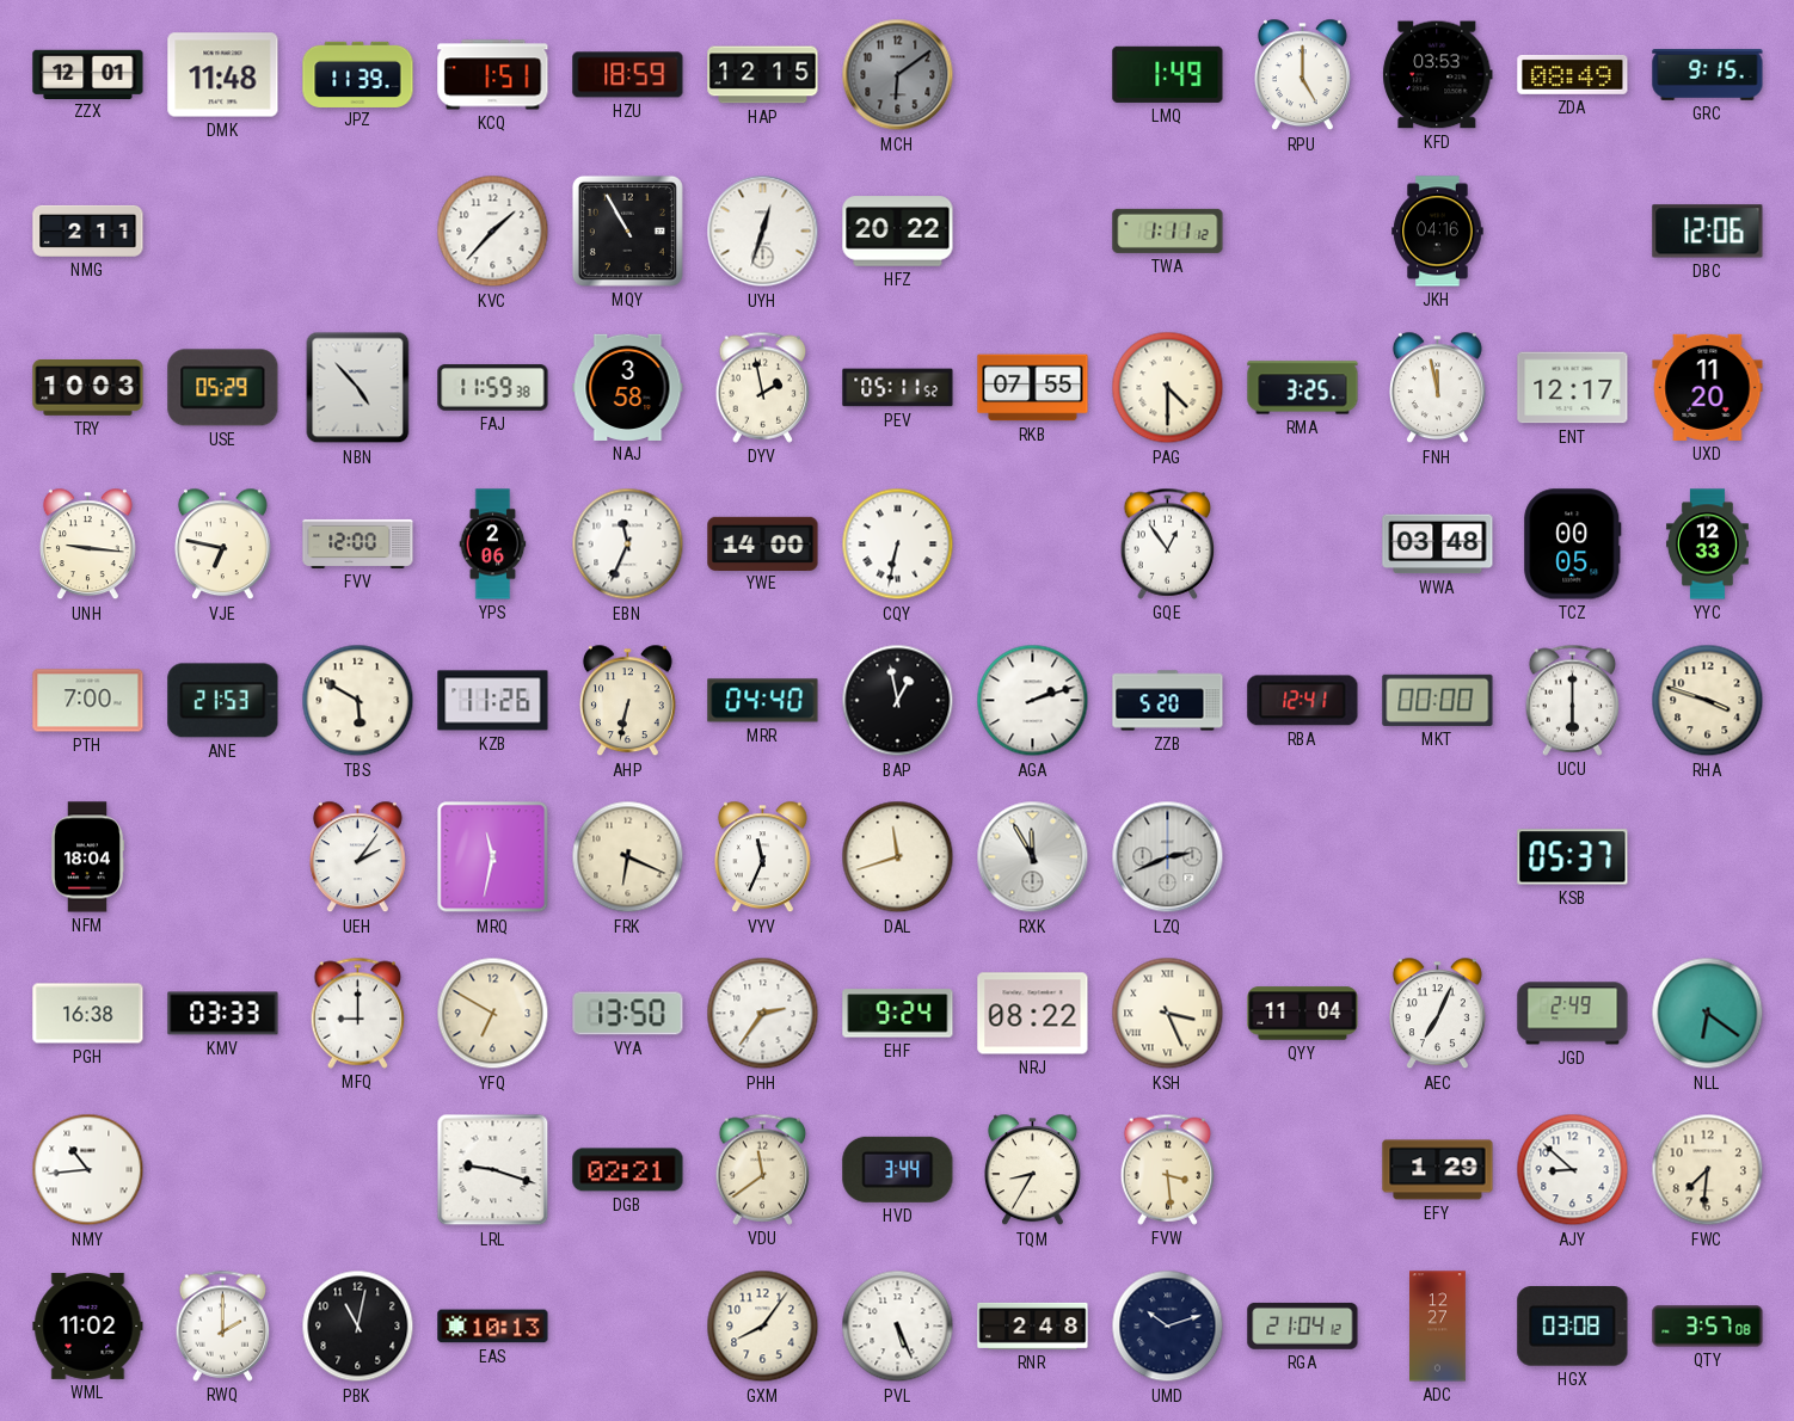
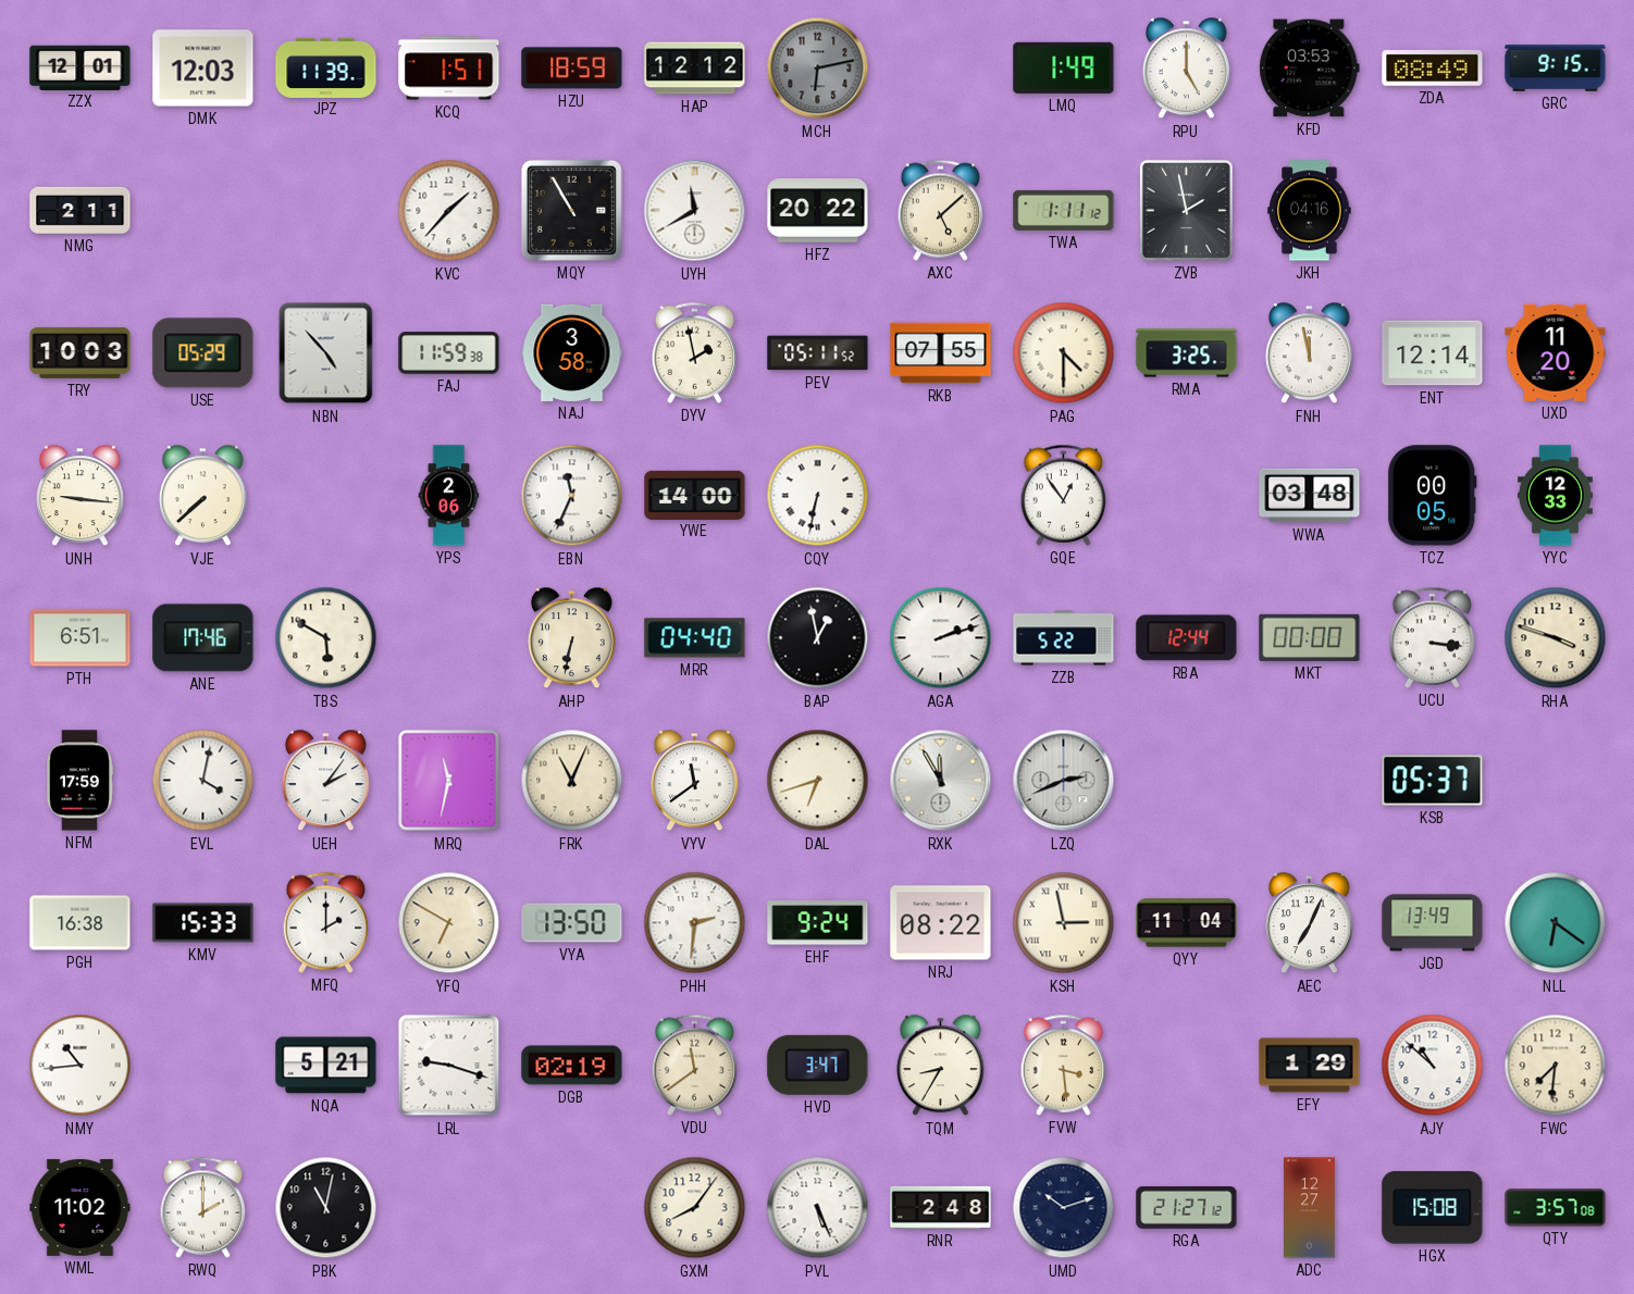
DMK: 11:48 -> 12:03 (203, 69)
HAP: 12:15 -> 12:12 (695, 69)
MCH: 6:09 -> 6:13 (818, 69)
UYH: 12:33 -> 11:40 (695, 211)
AXC: none -> 5:08 (941, 210)
ZVB: none -> 1:58 (1186, 210)
DBC: 12:06 -> none (1708, 232)
ENT: 12:17 -> 12:14 (1433, 353)
VJE: 6:47 -> 7:38 (202, 496)
FVV: 12:00 -> none (358, 543)
PTH: 7:00 -> 6:51 (81, 638)
ANE: 21:53 -> 17:46 (203, 638)
KZB: 11:26 -> none (493, 701)
ZZB: 5:20 -> 5:22 (1064, 638)
RBA: 12:41 -> 12:44 (1187, 638)
UCU: 6:00 -> 3:16 (1433, 637)
NFM: 18:04 -> 17:59 (79, 781)
EVL: none -> 4:02 (203, 781)
FRK: 6:19 -> 11:04 (572, 781)
VYV: 11:34 -> 11:39 (694, 781)
DAL: 11:42 -> 6:42 (818, 781)
KMV: 03:33 -> 15:33 (203, 923)
MFQ: 9:00 -> 2:00 (326, 922)
PHH: 2:36 -> 2:31 (695, 923)
KSH: 3:26 -> 2:58 (1064, 923)
JGD: 2:49 -> 13:49 (1433, 923)
NQA: none -> 5:21 (326, 1066)
DGB: 02:21 -> 02:19 (572, 1066)
HVD: 3:44 -> 3:47 (818, 1065)
AJY: 8:52 -> 10:52 (1433, 1066)
EAS: 10:13 -> none (493, 1327)
RGA: 21:04 -> 21:27 (1187, 1207)
HGX: 03:08 -> 15:08 (1433, 1208)
